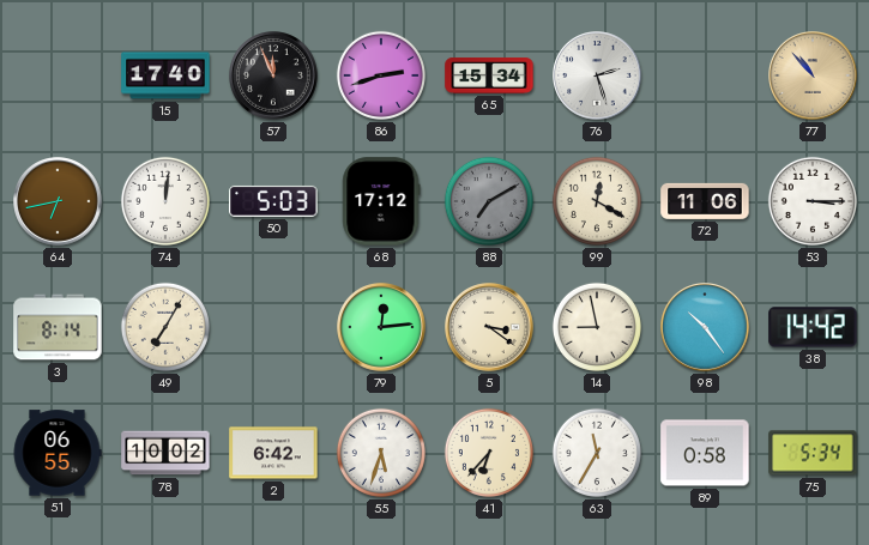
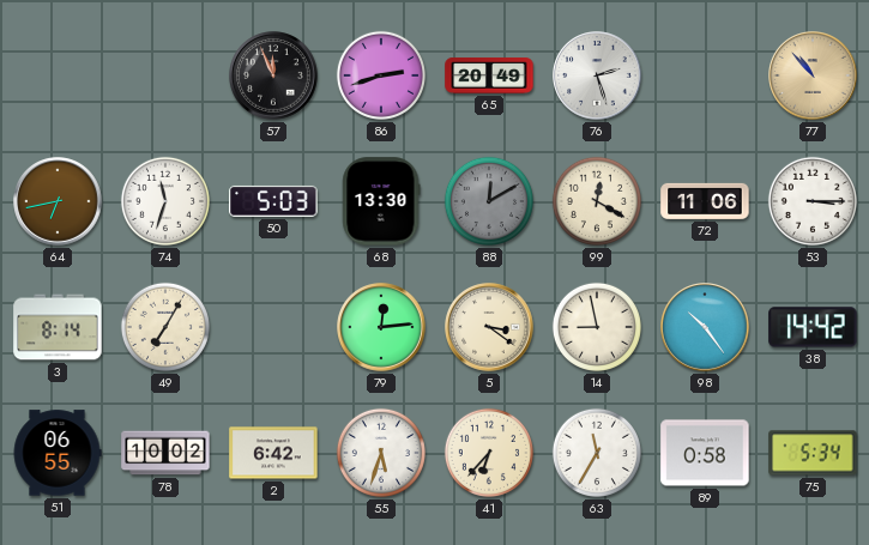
15: 17:40 -> none (165, 75)
65: 15:34 -> 20:49 (489, 75)
74: 12:01 -> 11:33 (165, 201)
68: 17:12 -> 13:30 (381, 201)
88: 7:10 -> 12:10 (489, 201)
